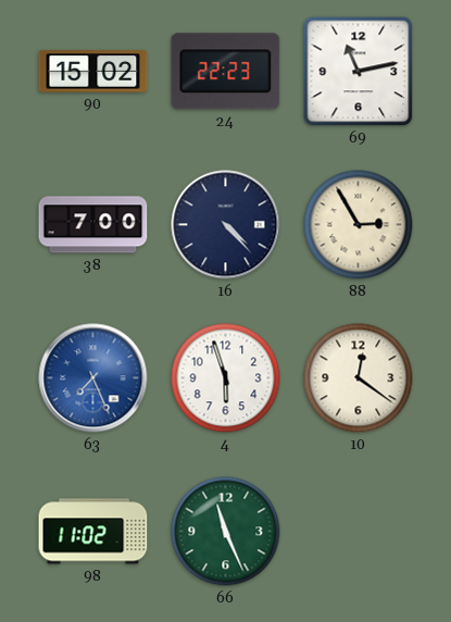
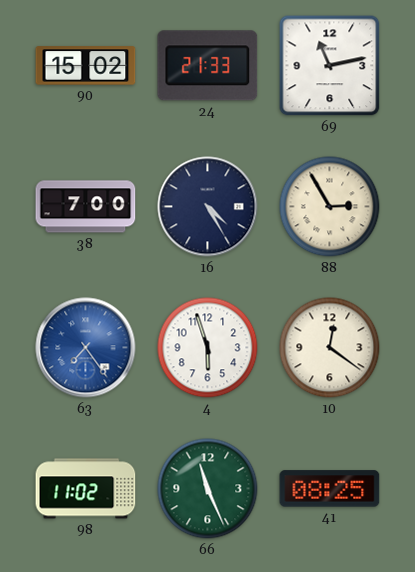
24: 22:23 -> 21:33 (208, 66)
16: 4:23 -> 4:25 (208, 207)
63: 7:26 -> 7:24 (86, 348)
41: none -> 08:25 (330, 489)
